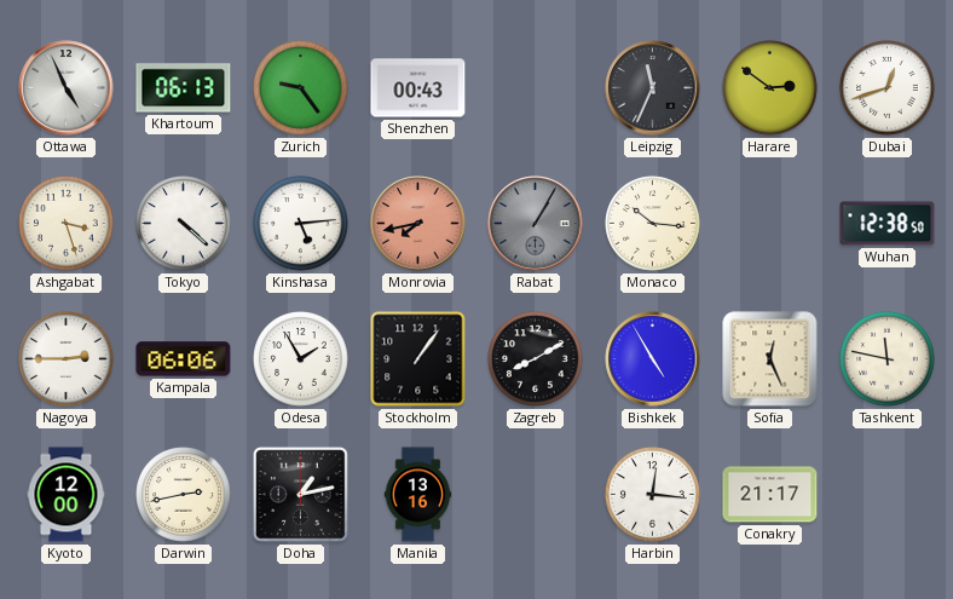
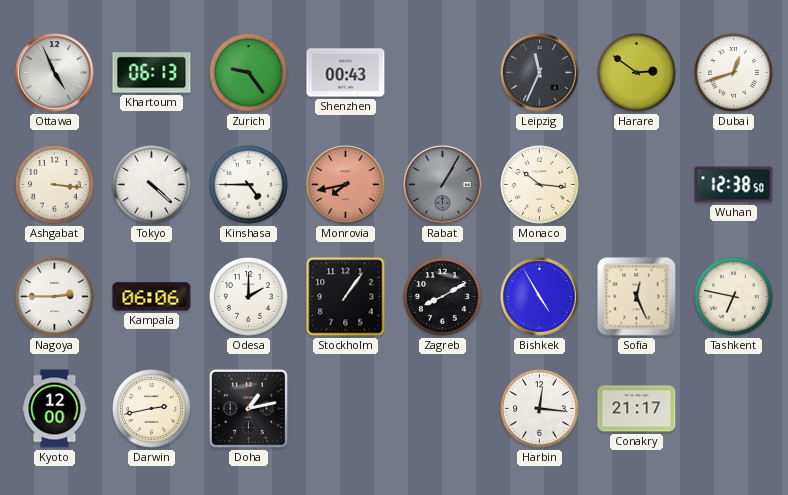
Ashgabat: 3:27 -> 3:16 (55, 185)
Kinshasa: 5:14 -> 4:45 (249, 185)
Odesa: 1:55 -> 2:00 (249, 297)
Tashkent: 11:47 -> 6:47 (734, 297)
Manila: 13:16 -> none (418, 495)
